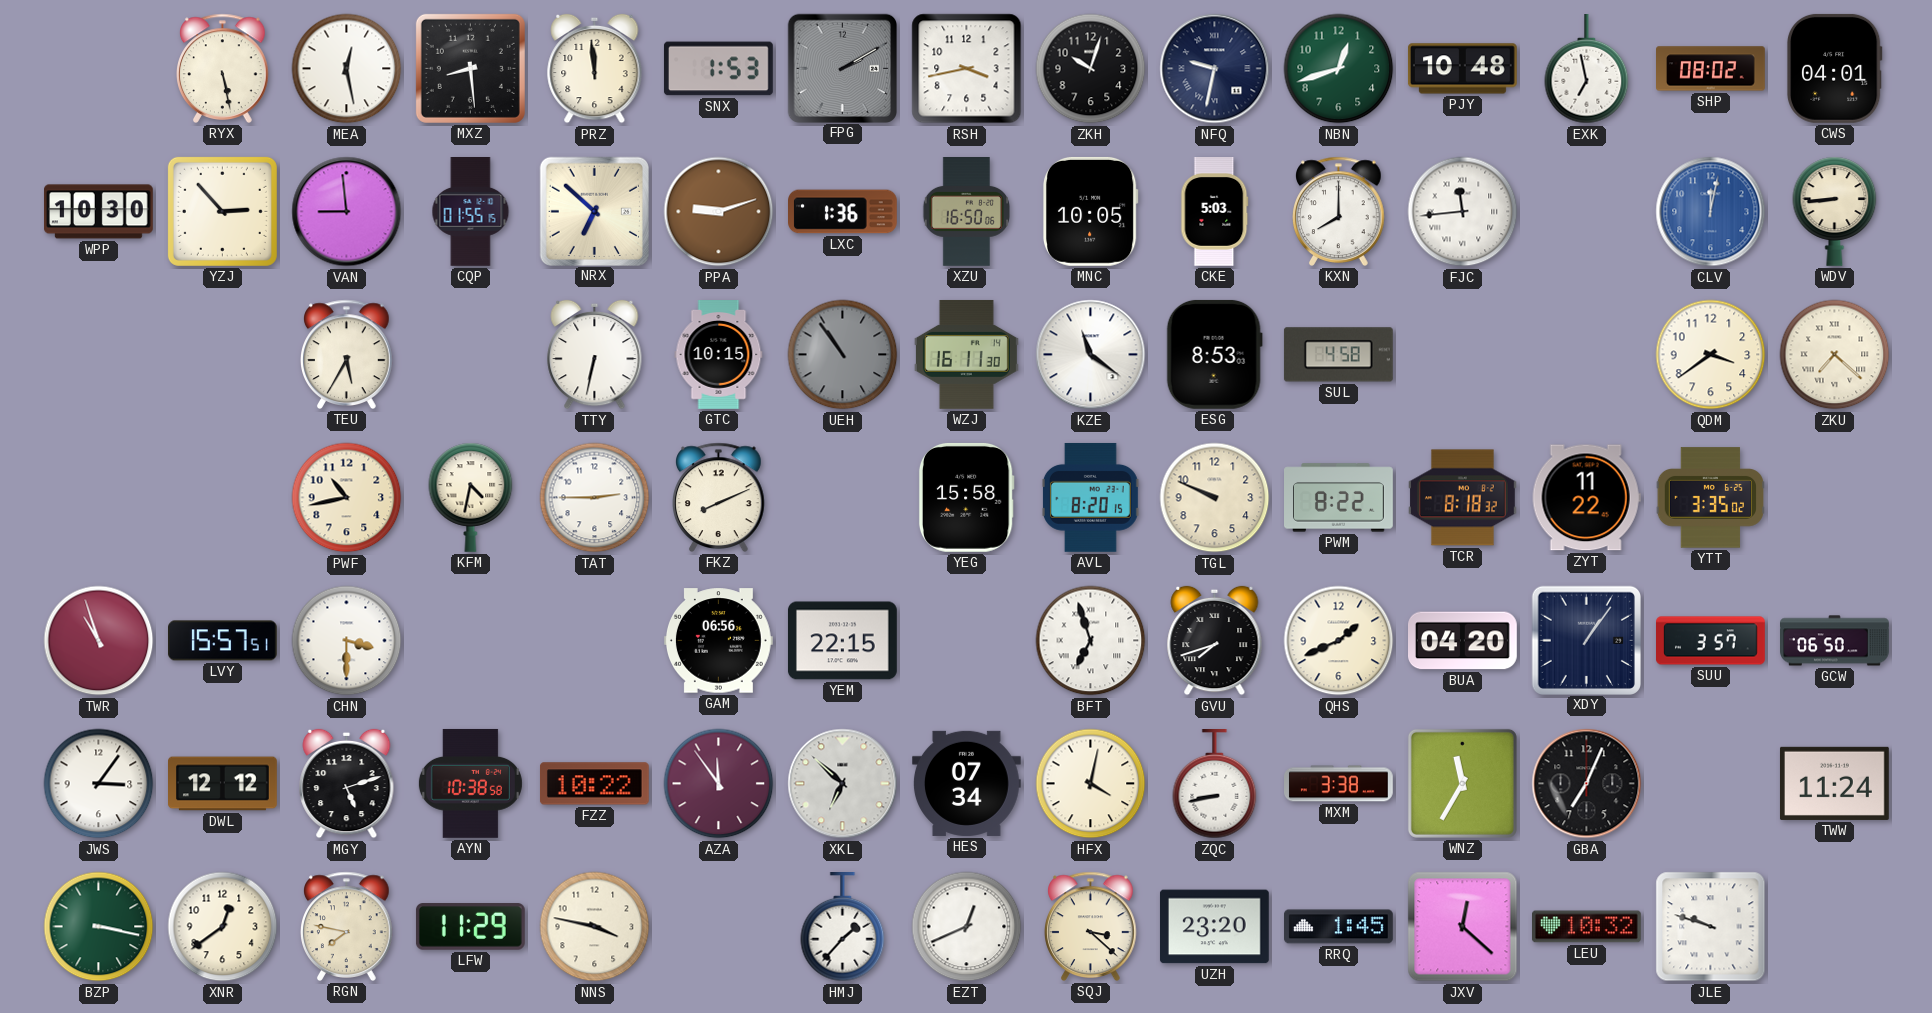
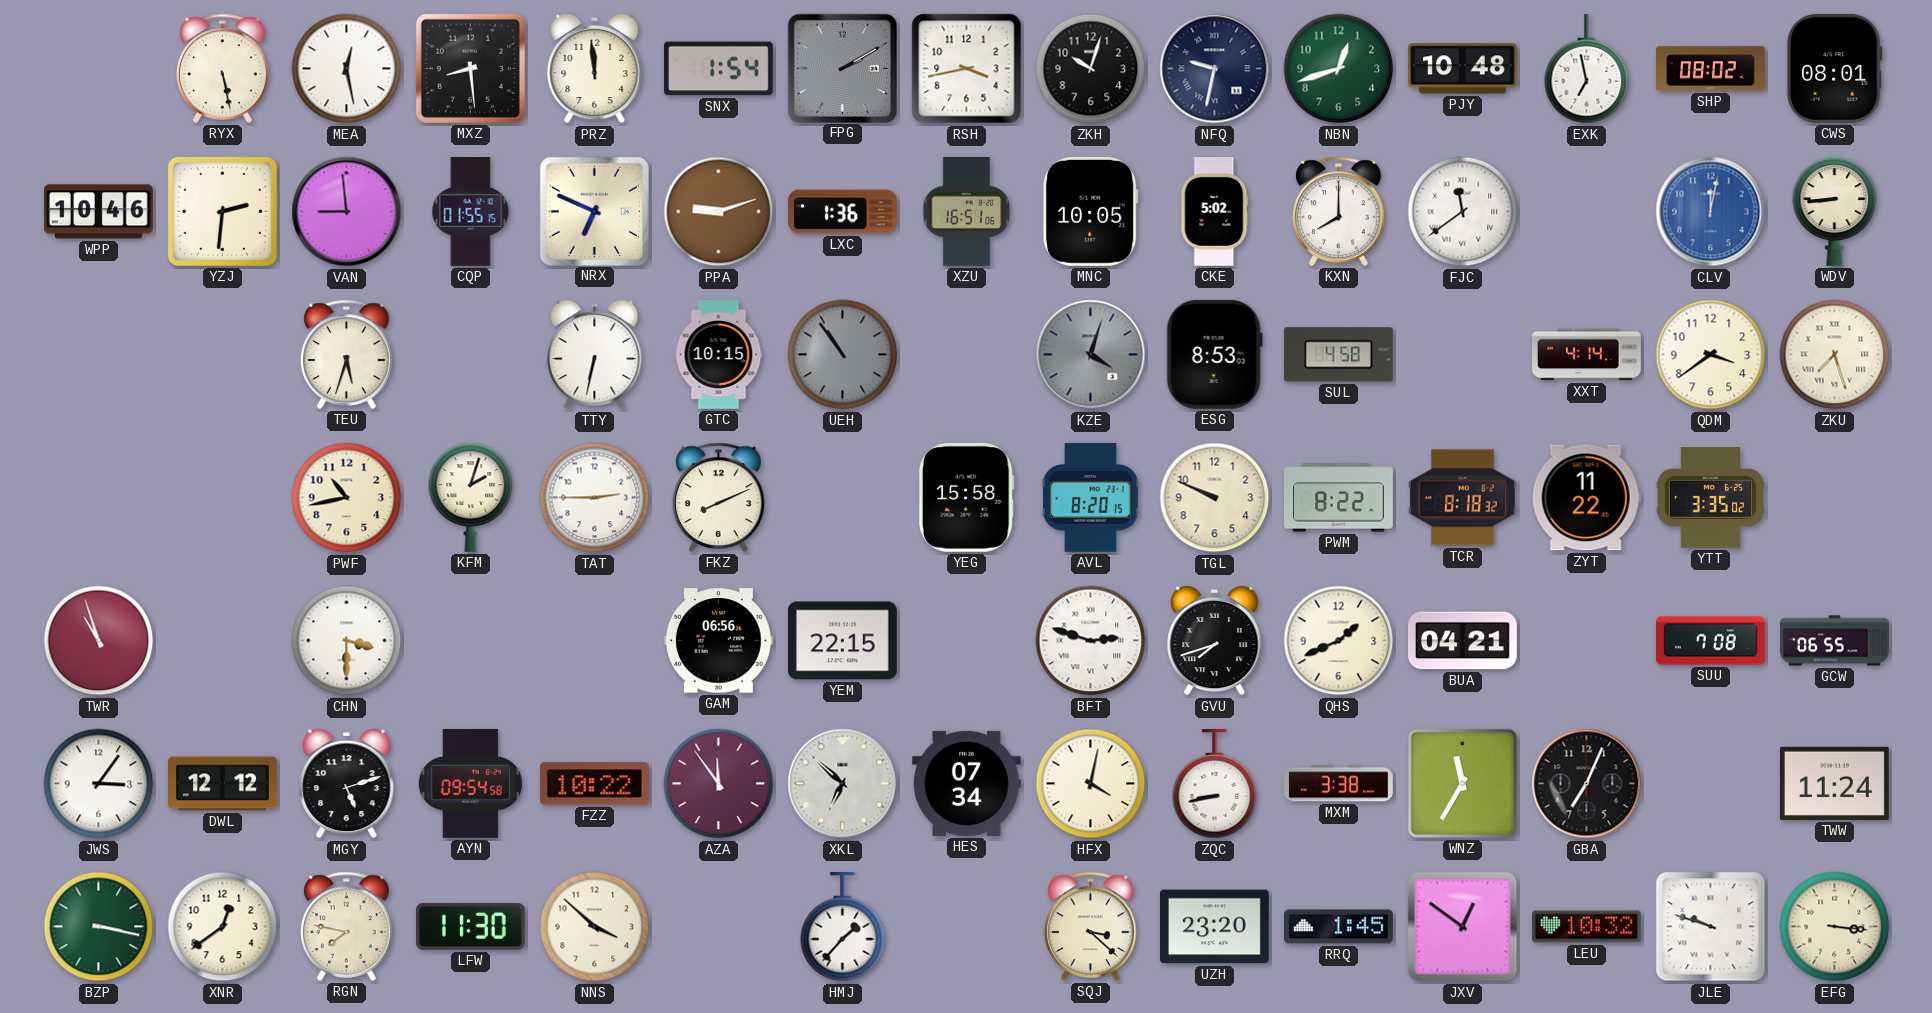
SNX: 1:53 -> 1:54 (718, 69)
CWS: 04:01 -> 08:01 (1834, 68)
WPP: 10:30 -> 10:46 (99, 212)
YZJ: 2:53 -> 2:31 (222, 211)
NRX: 6:52 -> 6:49 (594, 211)
XZU: 16:50 -> 16:51 (966, 212)
CKE: 5:03 -> 5:02 (1215, 212)
FJC: 11:44 -> 11:39 (1463, 212)
TEU: 5:35 -> 5:33 (347, 354)
WZJ: 16:11 -> none (966, 354)
KZE: 11:21 -> 4:03 (1091, 355)
KZE dial: white -> grey (1091, 355)
XXT: none -> 4:14 (1587, 355)
ZKU: 7:22 -> 7:27 (1835, 355)
KFM: 4:32 -> 2:03 (471, 497)
LVY: 15:57 -> none (223, 641)
BFT: 6:57 -> 2:48 (1091, 641)
BUA: 04:20 -> 04:21 (1463, 641)
XDY: 1:06 -> none (1586, 640)
SUU: 3:57 -> 7:08 (1711, 641)
GCW: 06:50 -> 06:55 (1835, 641)
AYN: 10:38 -> 09:54 (470, 783)
LFW: 11:29 -> 11:30 (470, 927)
NNS: 3:47 -> 3:52 (595, 927)
EZT: 12:41 -> none (967, 927)
JXV: 12:22 -> 12:51 (1463, 927)
EFG: none -> 3:16 (1835, 927)
